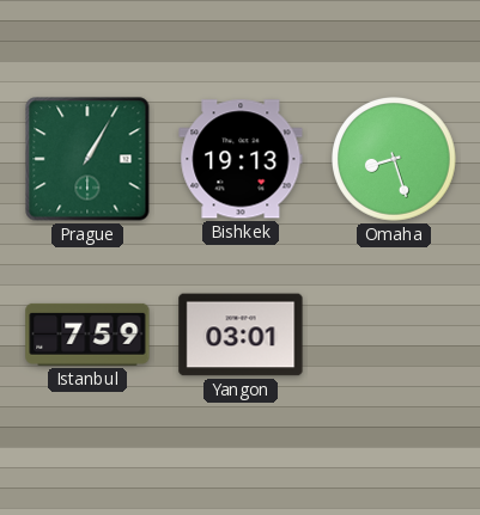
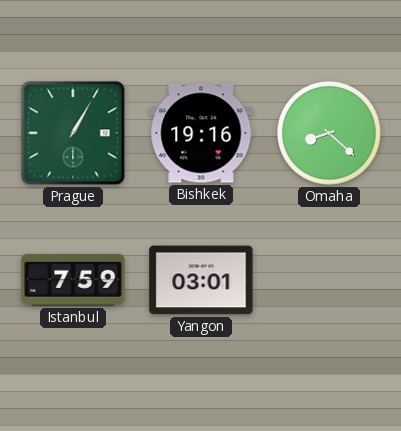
Bishkek: 19:13 -> 19:16 (201, 133)
Omaha: 8:27 -> 8:22 (330, 134)
